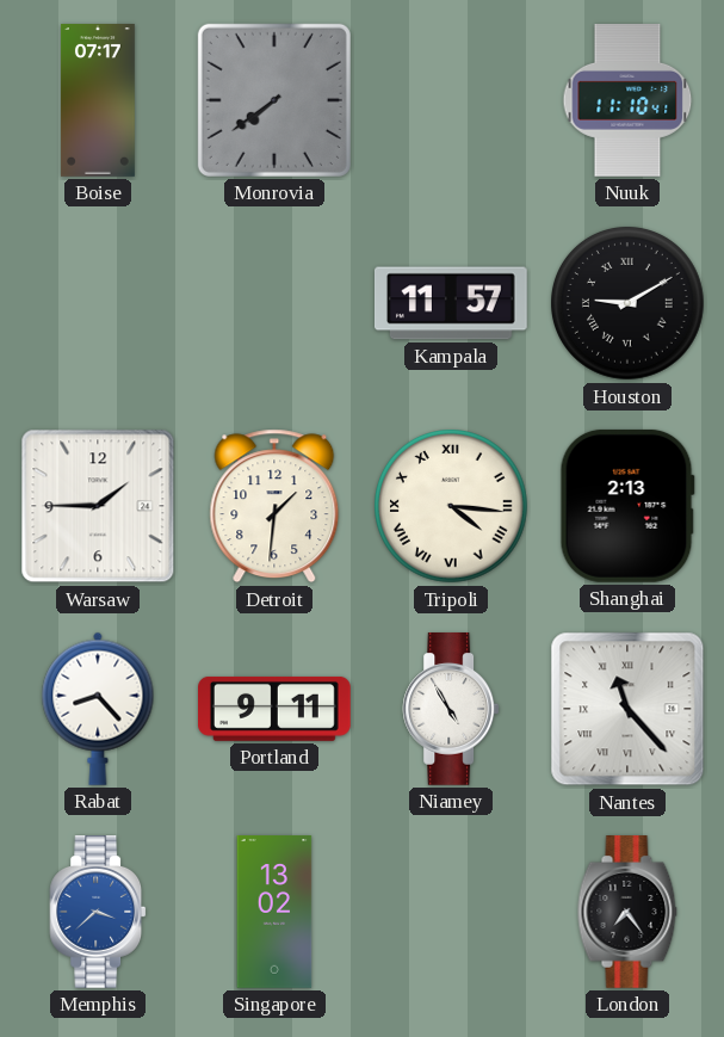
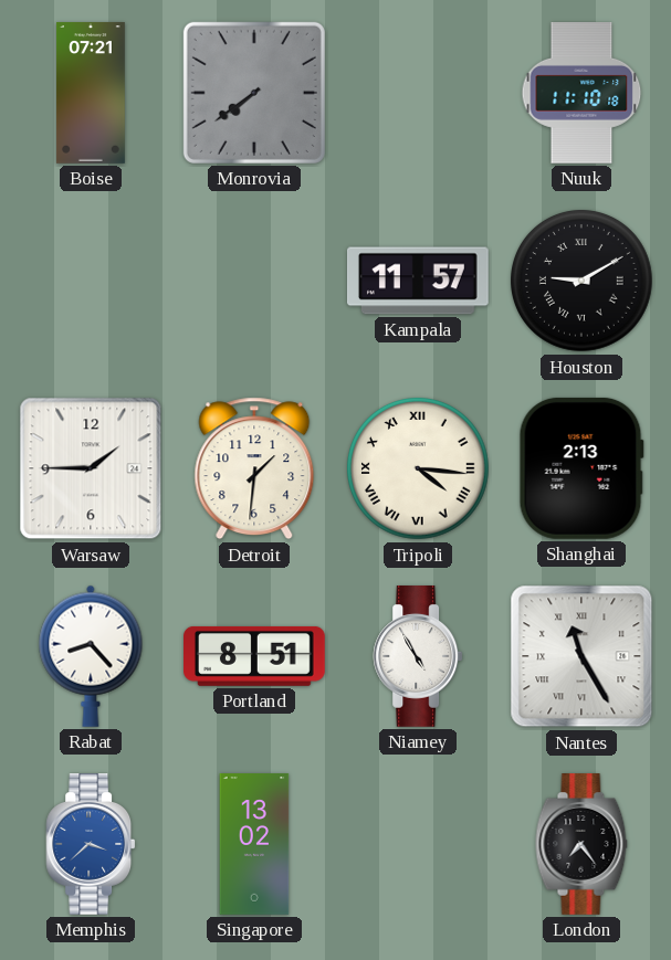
Boise: 07:17 -> 07:21 (92, 94)
Nuuk: 11:10:41 -> 11:10:18 (581, 94)
Portland: 9:11 -> 8:51 (255, 656)
Nantes: 11:23 -> 11:25 (581, 656)
